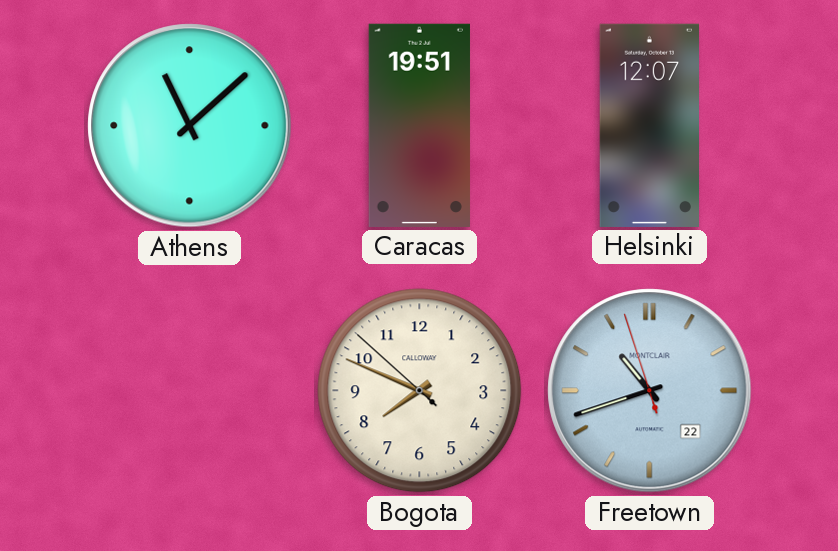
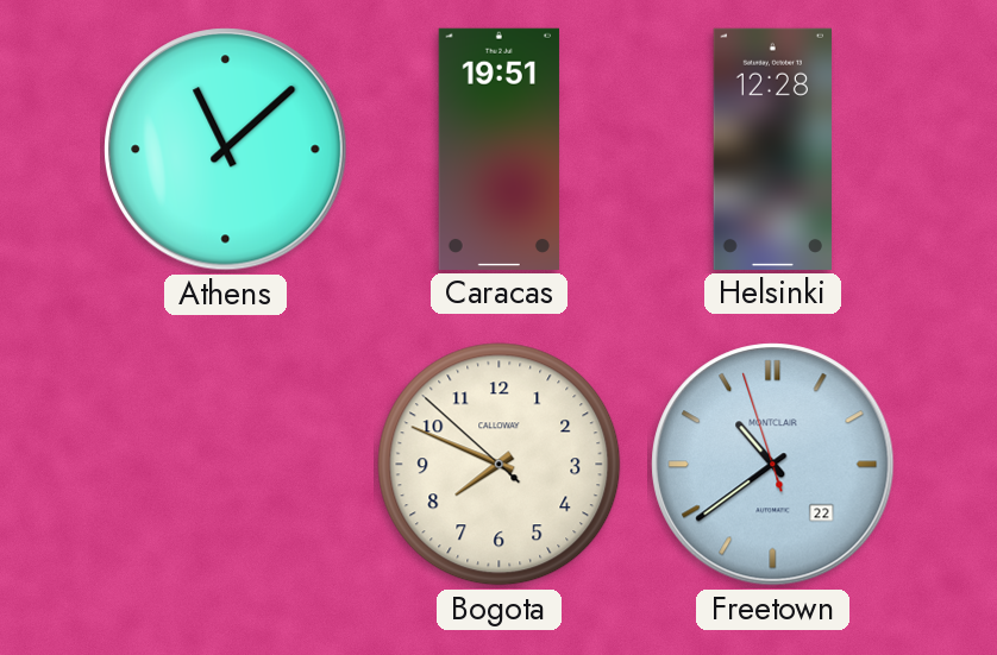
Helsinki: 12:07 -> 12:28 (772, 149)
Freetown: 10:41 -> 10:38 (773, 465)
